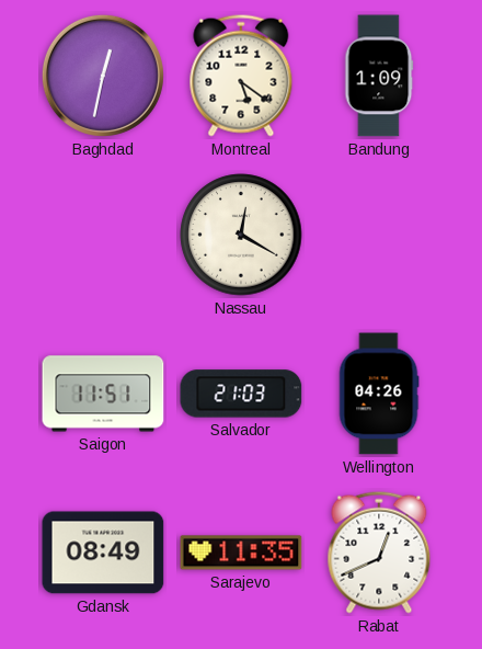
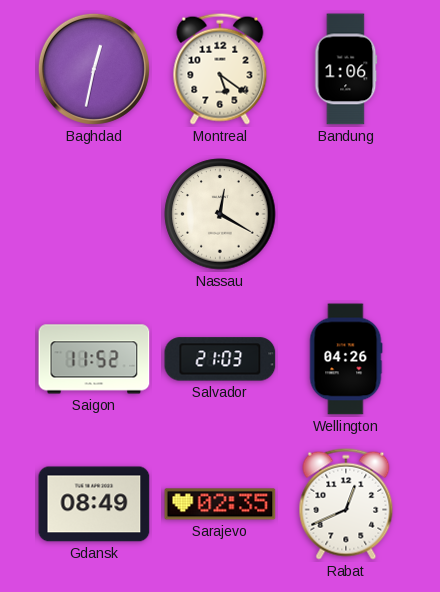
Bandung: 1:09 -> 1:06 (346, 69)
Saigon: 11:51 -> 11:52 (94, 359)
Sarajevo: 11:35 -> 02:35 (220, 504)
